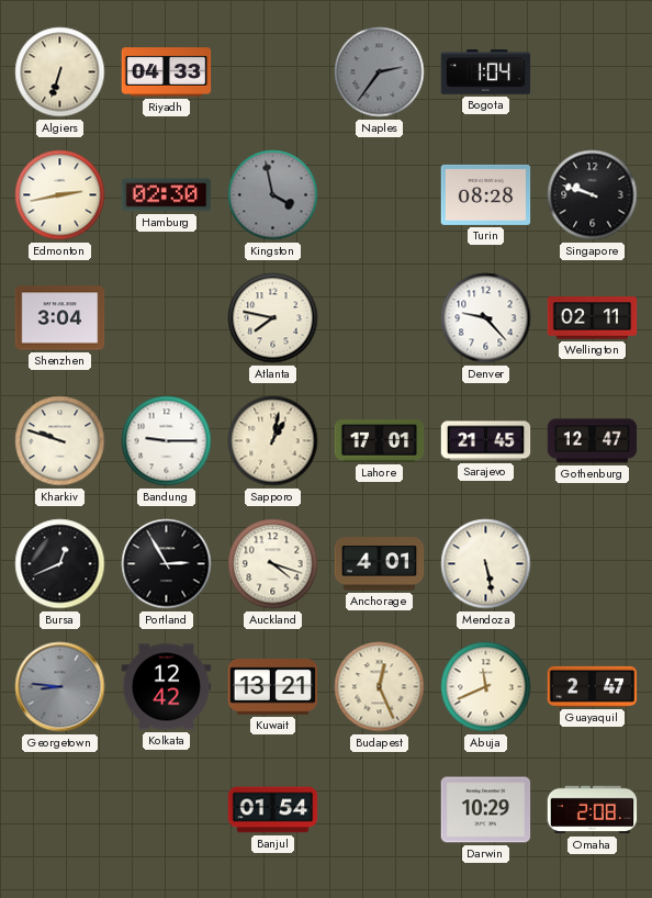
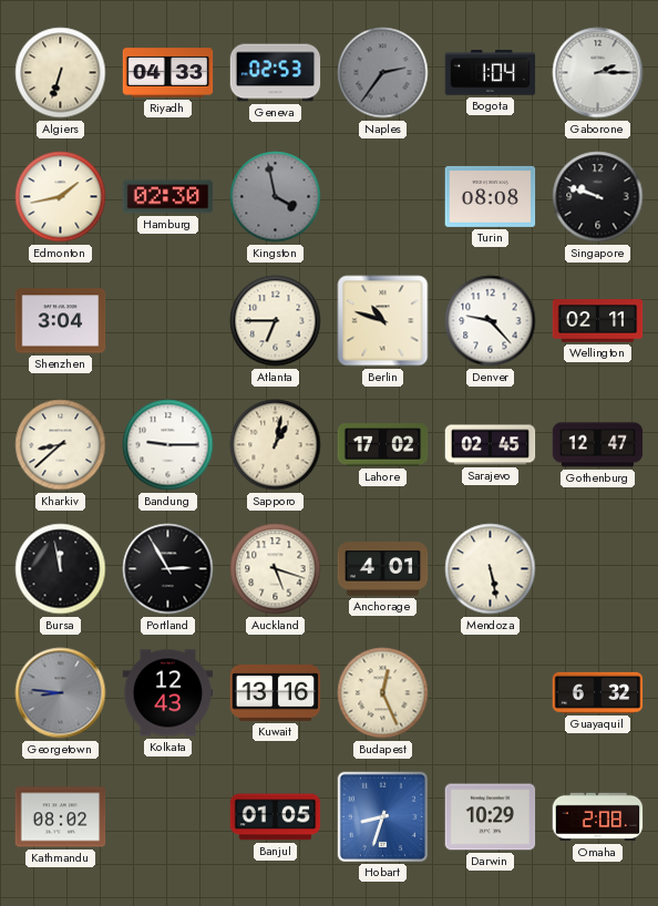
Geneva: none -> 02:53 (276, 73)
Gaborone: none -> 2:15 (598, 73)
Edmonton: 2:43 -> 1:43 (61, 197)
Turin: 08:28 -> 08:08 (491, 196)
Atlanta: 7:47 -> 6:45 (276, 321)
Berlin: none -> 10:48 (383, 321)
Kharkiv: 9:48 -> 8:38 (61, 445)
Lahore: 17:01 -> 17:02 (383, 445)
Sarajevo: 21:45 -> 02:45 (491, 445)
Bursa: 12:41 -> 11:58 (61, 569)
Auckland: 4:18 -> 5:18 (276, 569)
Kolkata: 12:42 -> 12:43 (168, 693)
Kuwait: 13:21 -> 13:16 (276, 693)
Abuja: 11:41 -> none (486, 687)
Guayaquil: 2:47 -> 6:32 (598, 692)
Kathmandu: none -> 08:02 (61, 817)
Banjul: 01:54 -> 01:05 (276, 817)
Hobart: none -> 8:33 (382, 816)
